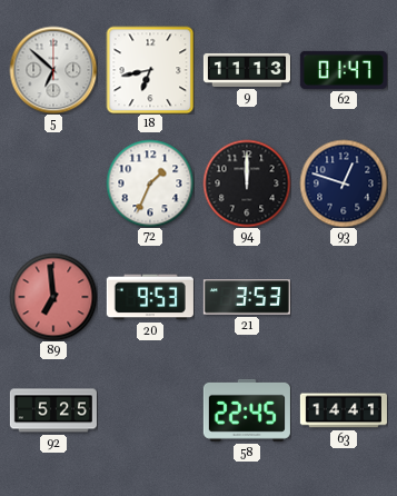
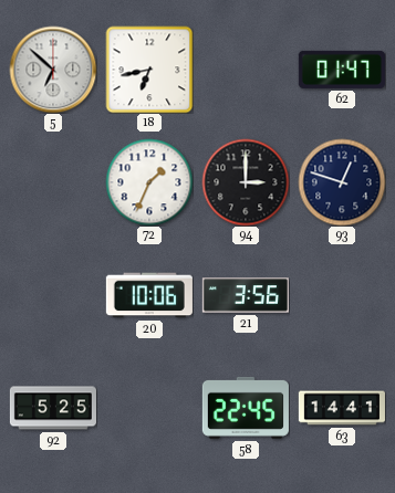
9: 11:13 -> none (246, 70)
94: 12:00 -> 3:00 (246, 182)
89: 6:59 -> none (53, 297)
20: 9:53 -> 10:06 (149, 295)
21: 3:53 -> 3:56 (246, 295)
